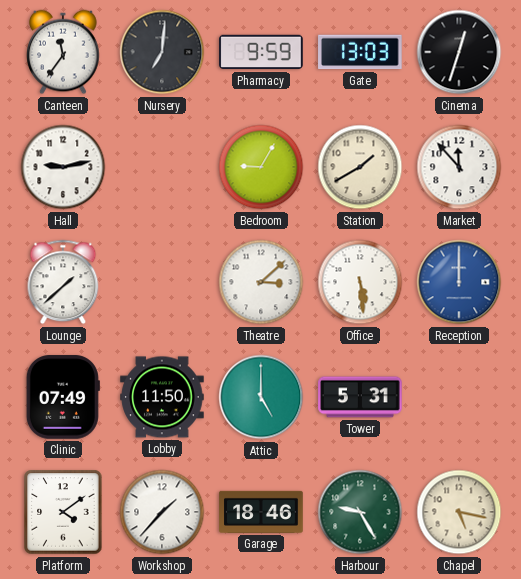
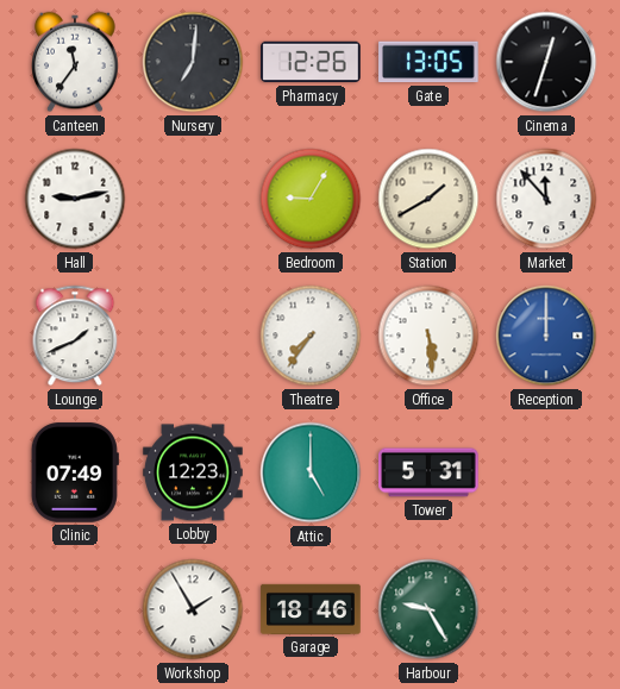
Pharmacy: 9:59 -> 12:26 (311, 62)
Gate: 13:03 -> 13:05 (428, 62)
Lounge: 1:38 -> 1:41 (75, 336)
Theatre: 3:08 -> 7:36 (311, 336)
Lobby: 11:50 -> 12:23 (193, 472)
Platform: 4:09 -> none (63, 512)
Workshop: 1:37 -> 1:55 (193, 609)
Chapel: 5:17 -> none (459, 512)
